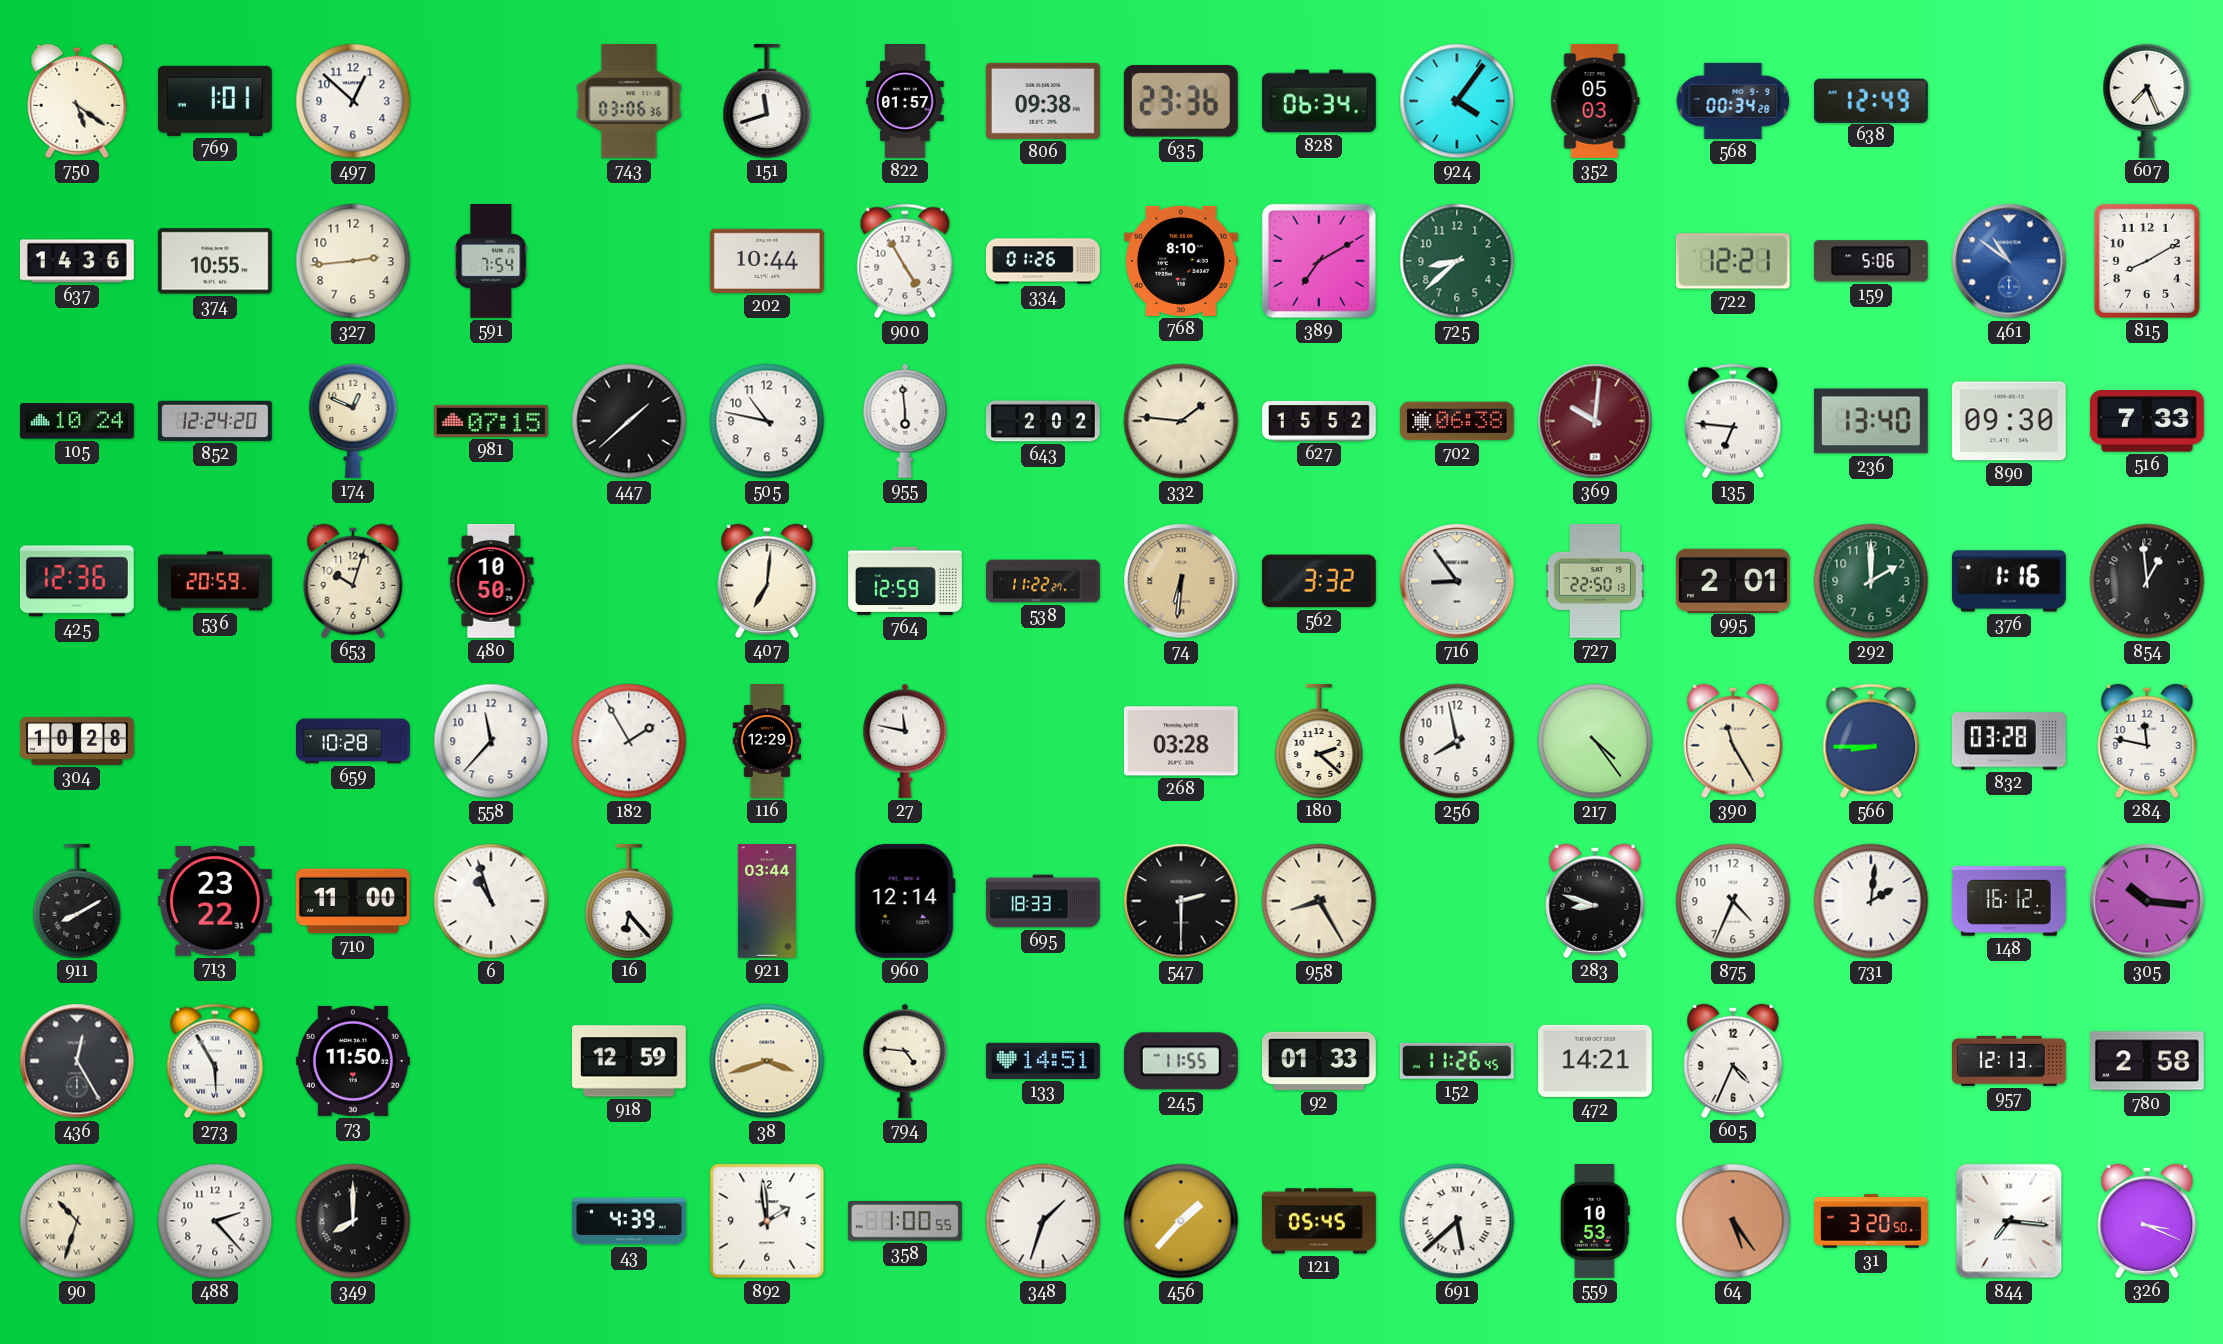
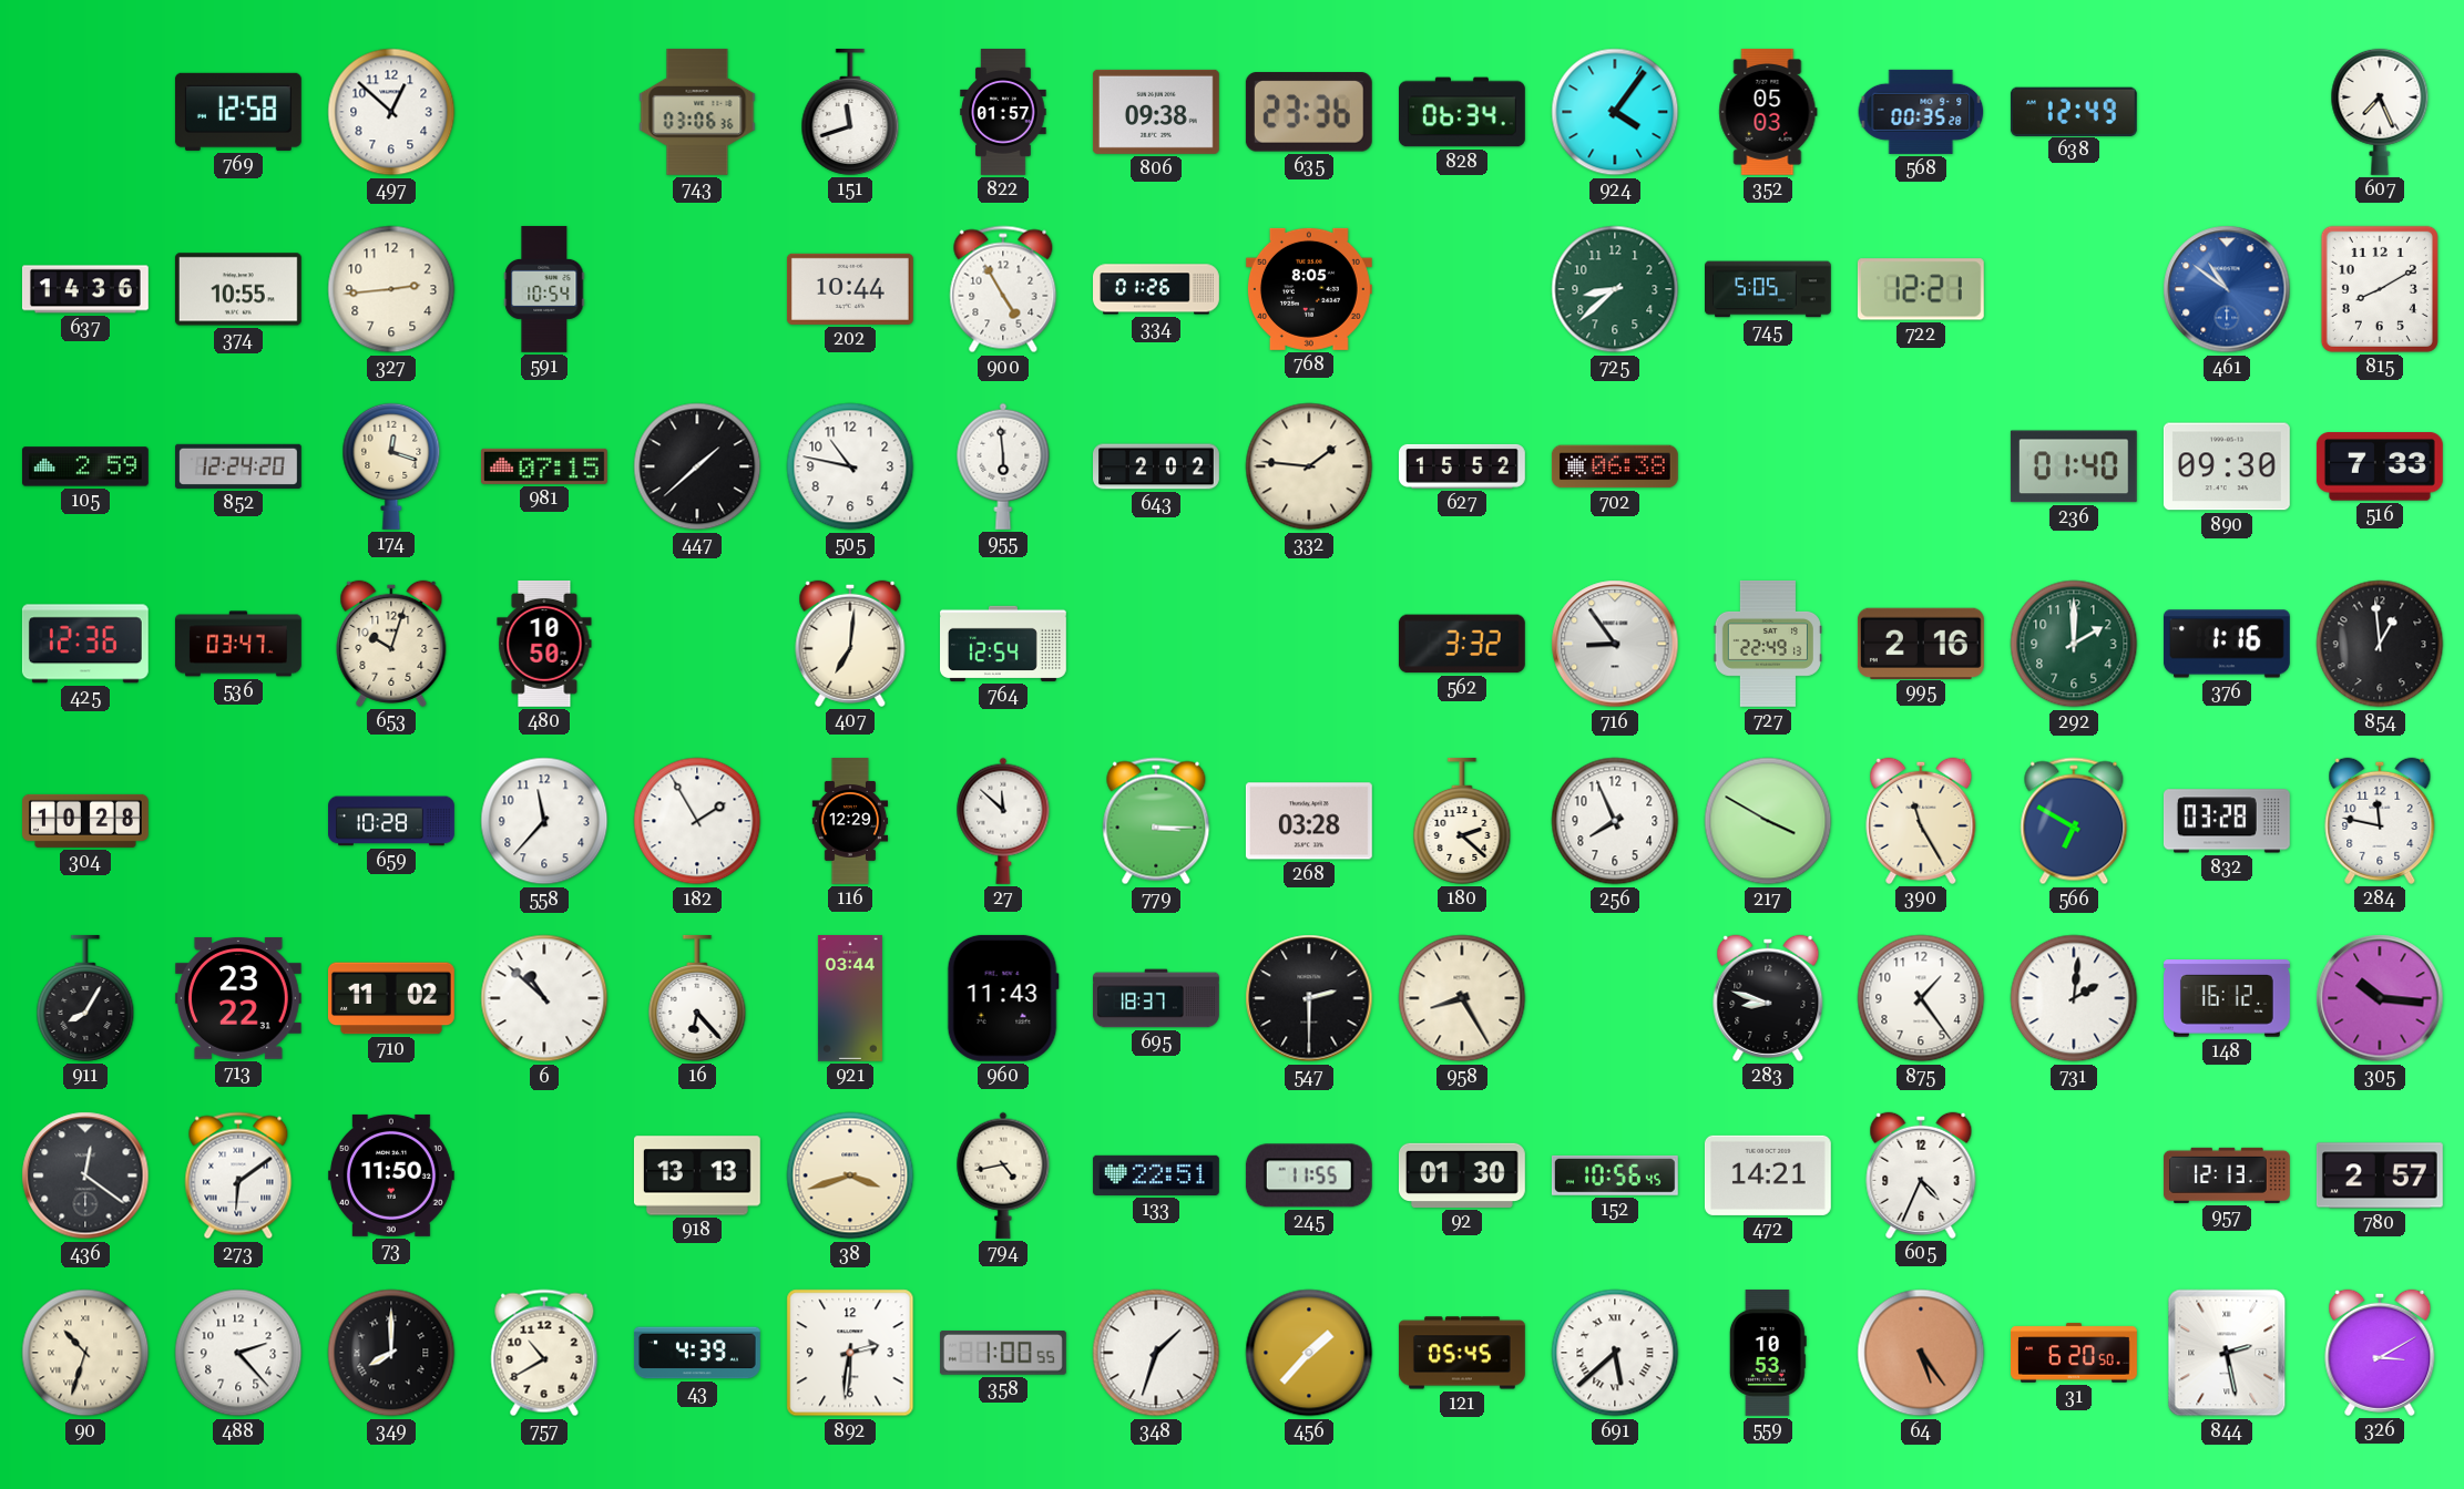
750: 5:21 -> none (77, 101)
769: 1:01 -> 12:58 (238, 112)
568: 00:34 -> 00:35 (1921, 112)
591: 7:54 -> 10:54 (544, 289)
768: 8:10 -> 8:05 (1309, 289)
389: 7:10 -> none (1319, 261)
745: none -> 5:05 (1769, 289)
159: 5:06 -> none (1871, 261)
105: 10:24 -> 2:59 (85, 466)
174: 12:49 -> 12:18 (391, 466)
369: 10:01 -> none (1595, 421)
135: 6:46 -> none (1733, 421)
236: 13:40 -> 01:40 (2074, 466)
536: 20:59 -> 03:47 (238, 644)
764: 12:59 -> 12:54 (1004, 644)
538: 11:22 -> none (1044, 581)
74: 6:31 -> none (1181, 581)
727: 22:50 -> 22:49 (1768, 644)
995: 2:01 -> 2:16 (1921, 643)
27: 11:47 -> 11:52 (1003, 821)
779: none -> 3:15 (1156, 821)
256: 7:58 -> 7:56 (1615, 821)
217: 4:24 -> 3:50 (1768, 821)
566: 8:45 -> 6:50 (2074, 821)
911: 8:10 -> 8:05 (85, 998)
710: 11:00 -> 11:02 (391, 998)
6: 10:57 -> 10:52 (544, 998)
960: 12:14 -> 11:43 (1003, 998)
695: 18:33 -> 18:37 (1157, 998)
875: 4:34 -> 1:24 (1921, 998)
436: 12:25 -> 12:21 (85, 1175)
273: 5:55 -> 6:09 (238, 1175)
918: 12:59 -> 13:13 (697, 1175)
794: 4:46 -> 4:43 (1003, 1175)
133: 14:51 -> 22:51 (1156, 1175)
92: 01:33 -> 01:30 (1462, 1175)
152: 11:26 -> 10:56 (1615, 1175)
780: 2:58 -> 2:57 (2380, 1175)
757: none -> 10:40 (544, 1353)
892: 1:59 -> 2:31 (850, 1353)
31: 3:20 -> 6:20 (2075, 1353)
844: 7:16 -> 2:28 (2227, 1353)
326: 3:19 -> 3:10 (2380, 1353)
